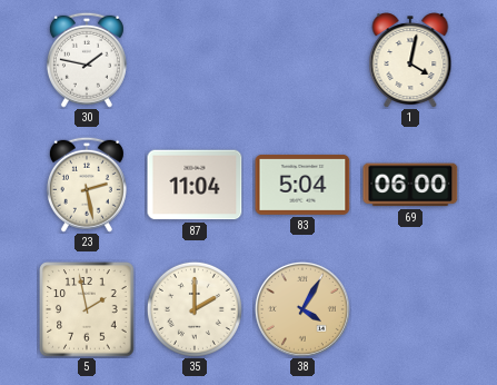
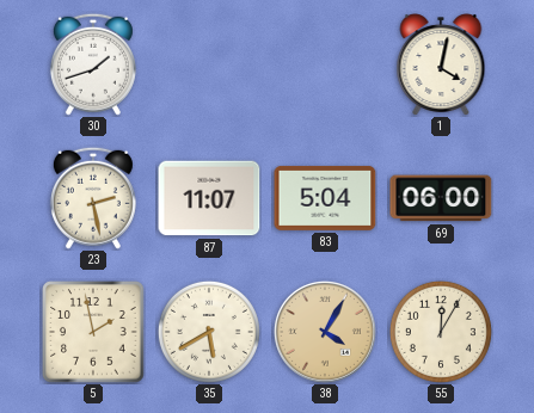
30: 1:47 -> 1:42 (93, 64)
87: 11:04 -> 11:07 (209, 198)
35: 2:00 -> 5:40 (209, 332)
55: none -> 12:05 (441, 332)
